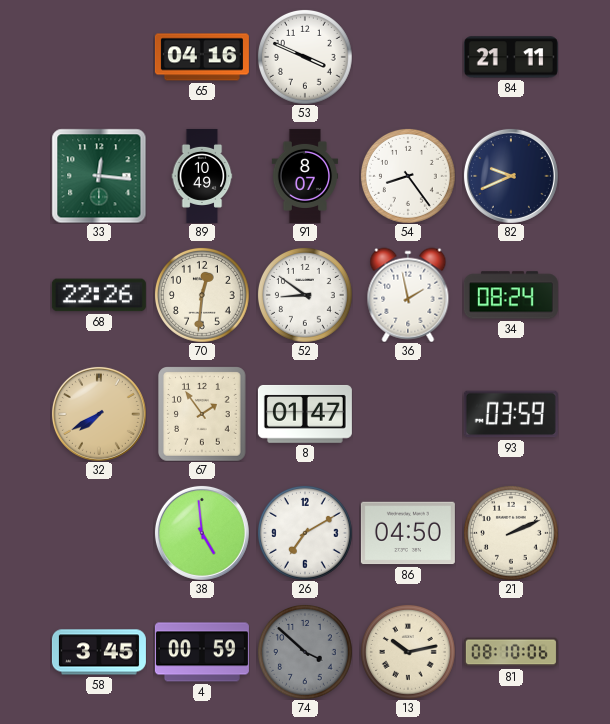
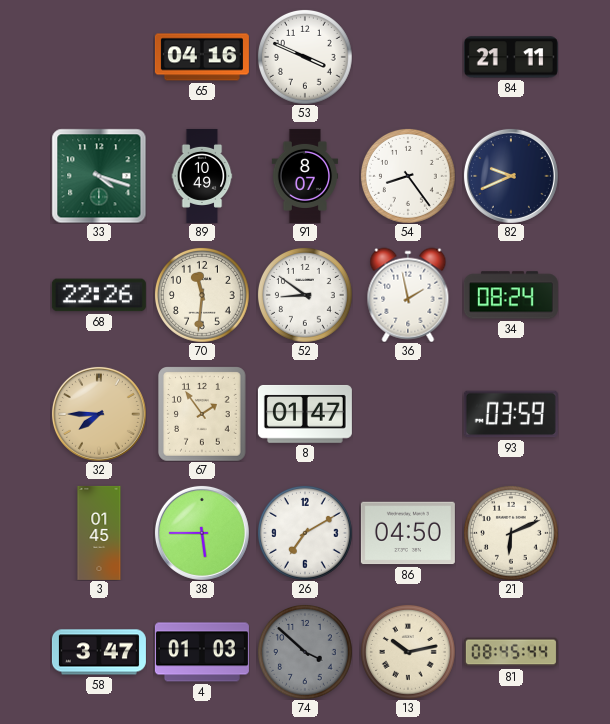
33: 12:16 -> 4:18 (99, 176)
70: 12:31 -> 11:31 (202, 295)
32: 7:40 -> 7:45 (99, 414)
3: none -> 01:45 (99, 533)
38: 4:59 -> 5:45 (202, 533)
21: 2:11 -> 6:11 (511, 533)
58: 3:45 -> 3:47 (99, 652)
4: 00:59 -> 01:03 (202, 652)
81: 08:10 -> 08:45 (511, 652)
